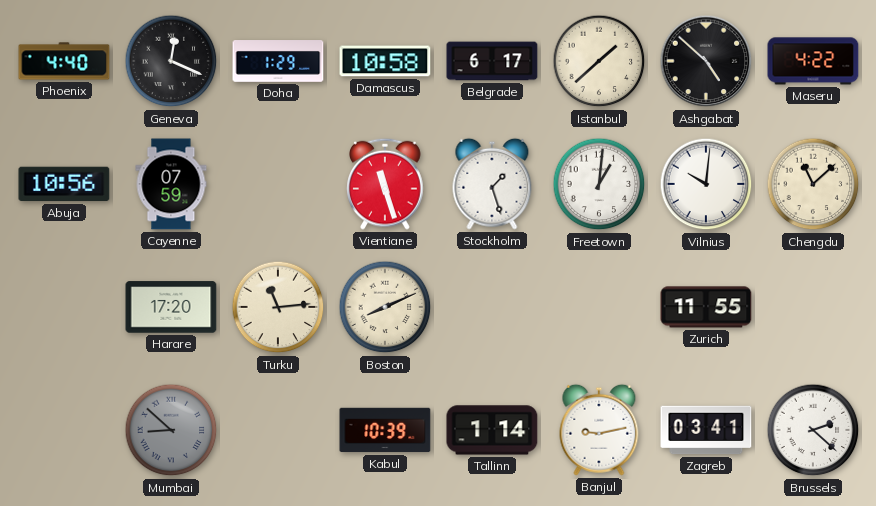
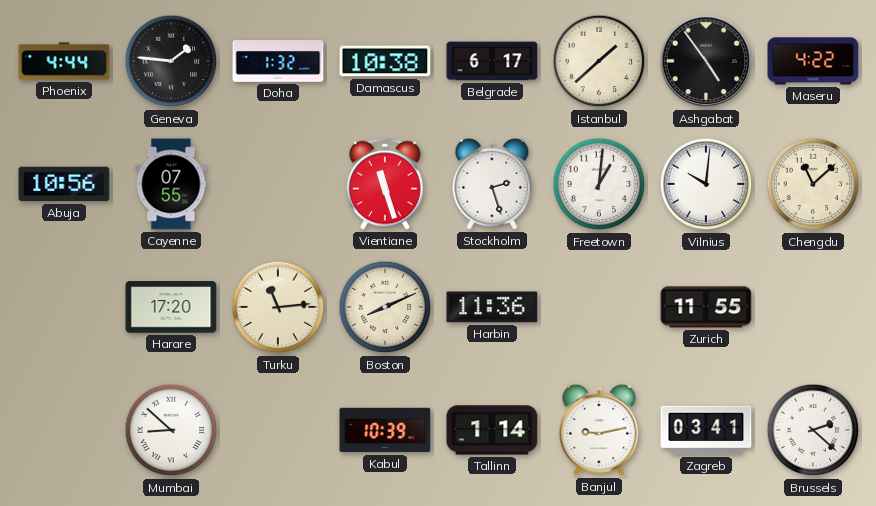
Phoenix: 4:40 -> 4:44 (64, 61)
Geneva: 12:19 -> 1:46 (171, 61)
Doha: 1:29 -> 1:32 (278, 61)
Damascus: 10:58 -> 10:38 (385, 61)
Ashgabat: 4:52 -> 4:54 (706, 61)
Cayenne: 07:59 -> 07:55 (171, 184)
Stockholm: 1:27 -> 2:27 (492, 184)
Harbin: none -> 11:36 (492, 307)
Mumbai dial: grey -> white (171, 430)
